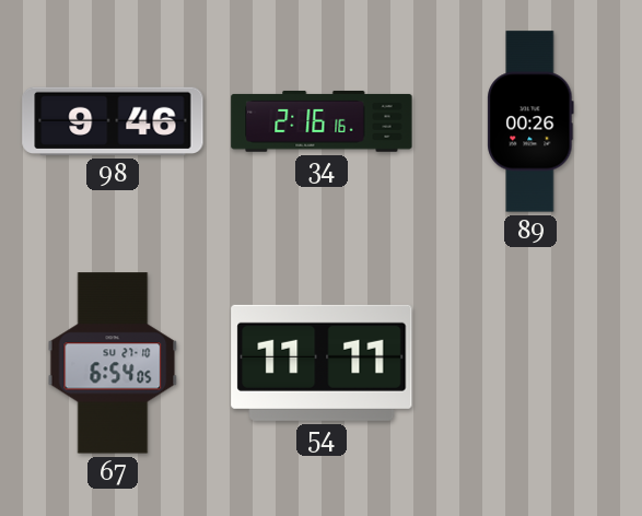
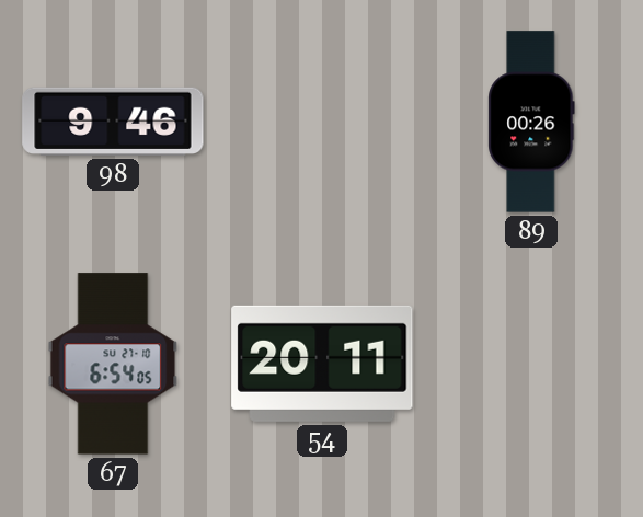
34: 2:16 -> none (322, 121)
54: 11:11 -> 20:11 (322, 364)
